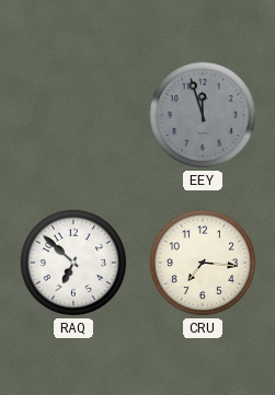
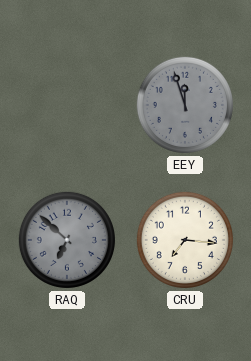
RAQ dial: white -> grey (67, 240)
